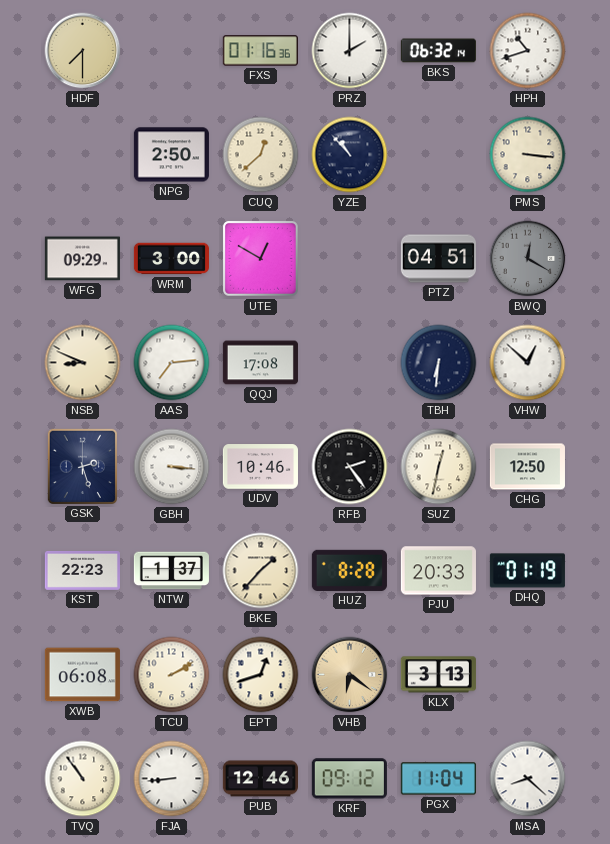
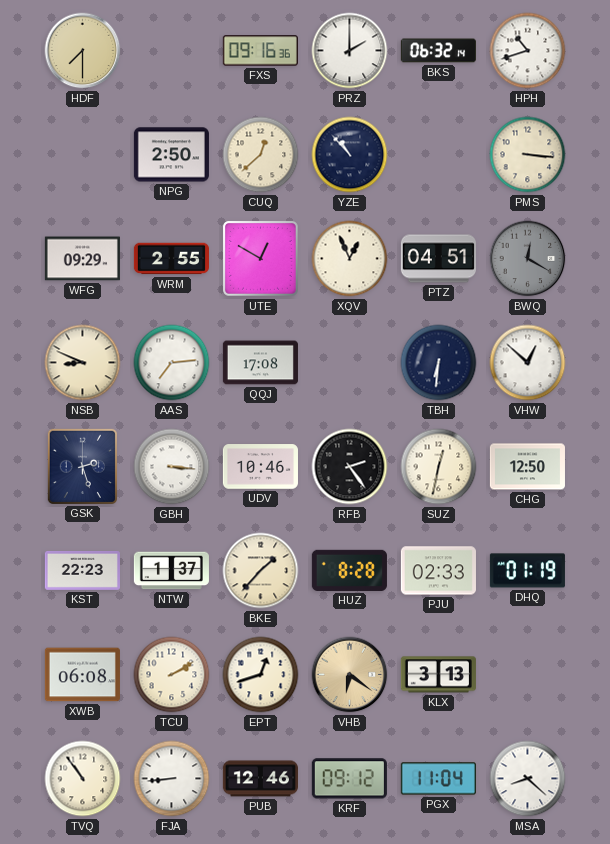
FXS: 01:16 -> 09:16 (260, 51)
WRM: 3:00 -> 2:55 (171, 259)
XQV: none -> 12:56 (350, 259)
PJU: 20:33 -> 02:33 (438, 571)
